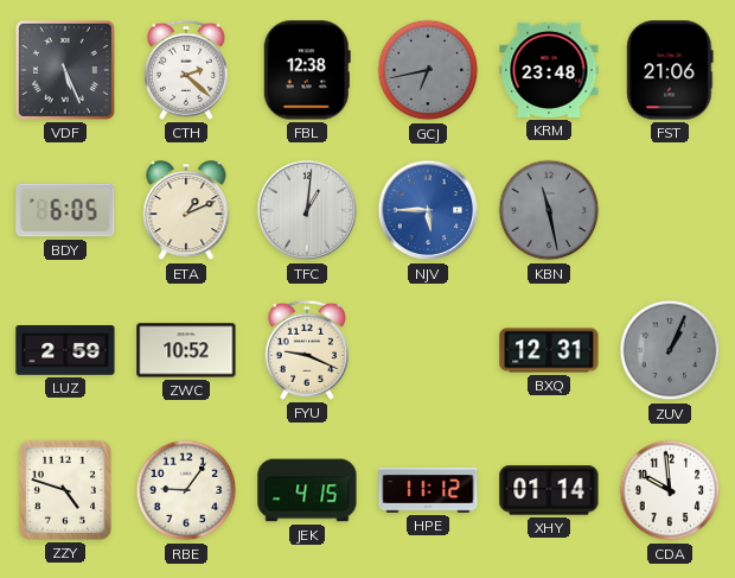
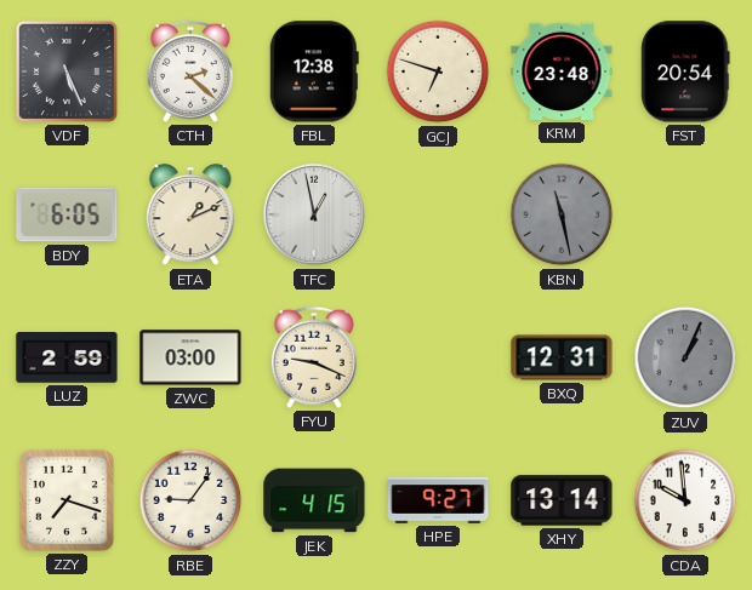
GCJ: 6:43 -> 6:48 (438, 71)
GCJ dial: grey -> cream (438, 71)
FST: 21:06 -> 20:54 (685, 71)
TFC: 1:01 -> 12:58 (314, 214)
NJV: 5:45 -> none (428, 210)
ZWC: 10:52 -> 03:00 (190, 357)
ZZY: 4:48 -> 7:18 (67, 500)
HPE: 11:12 -> 9:27 (438, 500)
XHY: 01:14 -> 13:14 (562, 500)
